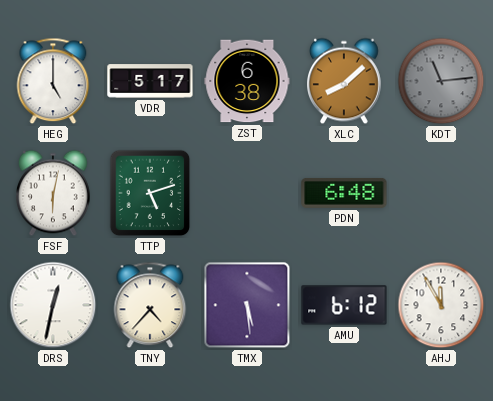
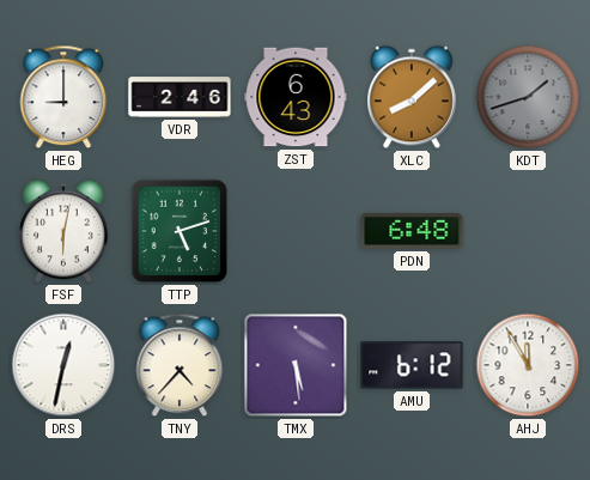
HEG: 5:00 -> 9:00 (63, 97)
VDR: 5:17 -> 2:46 (180, 97)
ZST: 6:38 -> 6:43 (296, 97)
KDT: 11:14 -> 1:42 (528, 97)
